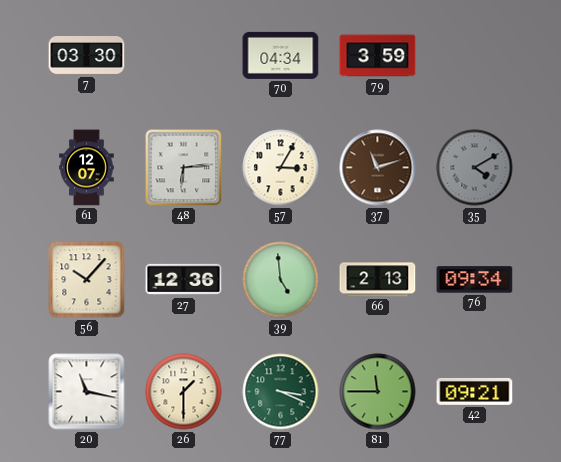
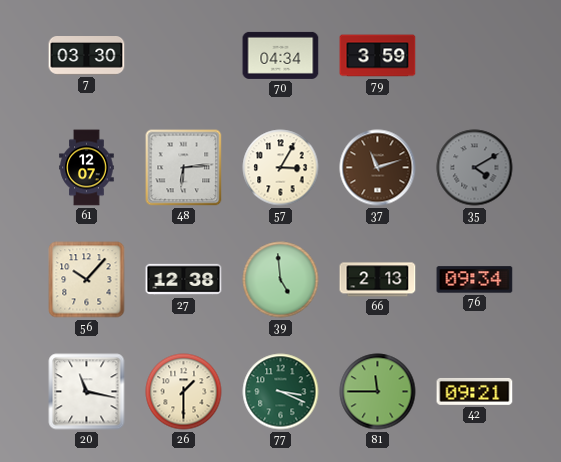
27: 12:36 -> 12:38 (184, 280)
